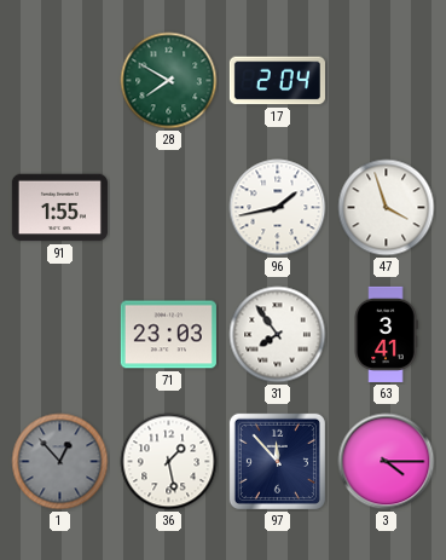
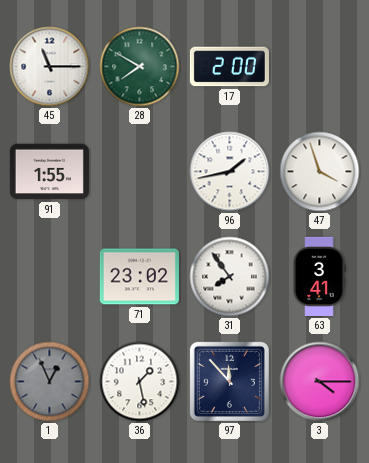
45: none -> 11:15 (50, 67)
17: 2:04 -> 2:00 (229, 67)
71: 23:03 -> 23:02 (139, 277)
1: 12:53 -> 12:56 (50, 382)
